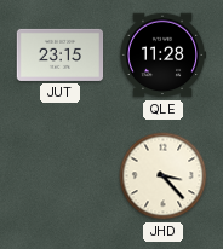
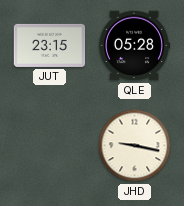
QLE: 11:28 -> 05:28 (134, 46)
JHD: 3:23 -> 9:17 (135, 146)
